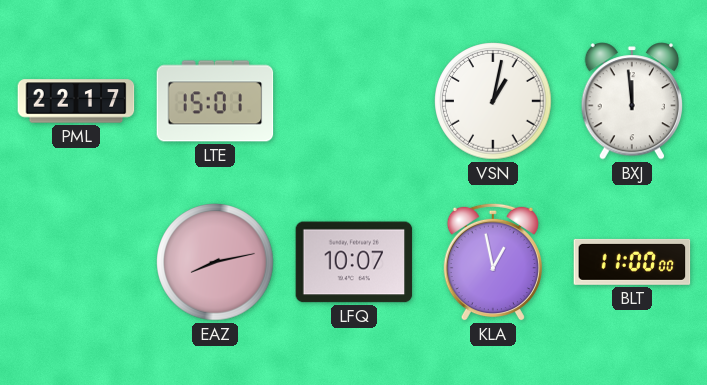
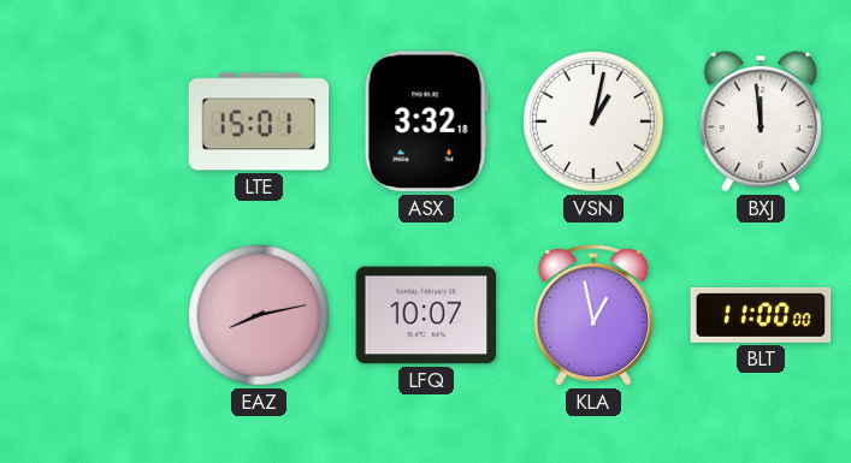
PML: 22:17 -> none (76, 101)
ASX: none -> 3:32 (426, 121)
